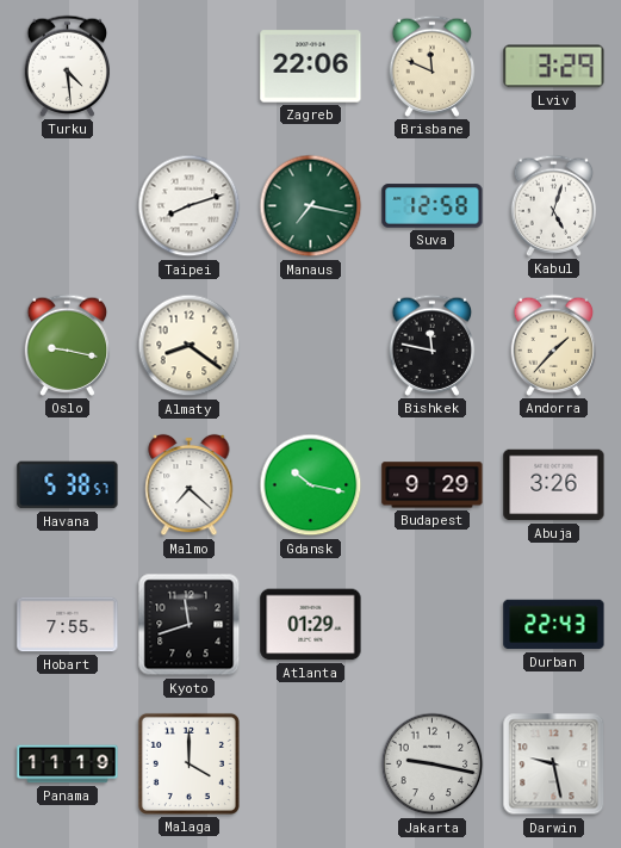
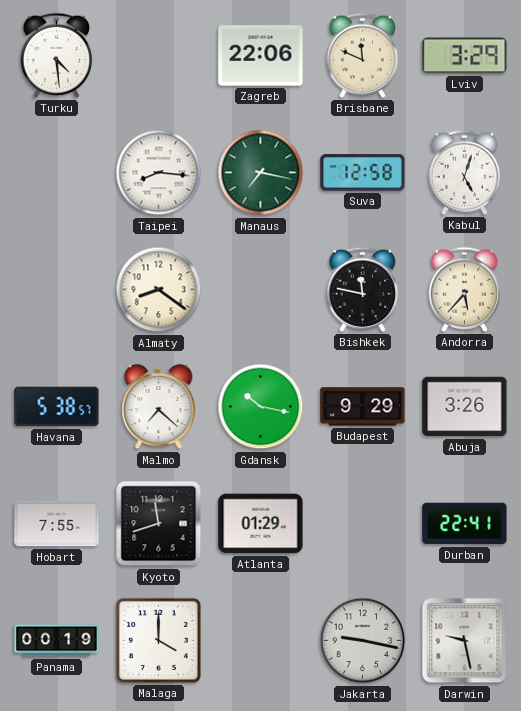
Taipei: 8:12 -> 8:16 (159, 173)
Oslo: 9:17 -> none (68, 345)
Andorra: 1:37 -> 5:37 (465, 289)
Durban: 22:43 -> 22:41 (465, 524)
Panama: 11:19 -> 00:19 (57, 641)
